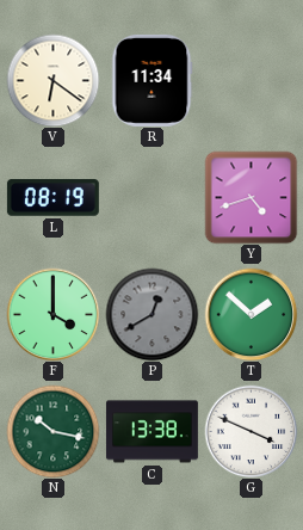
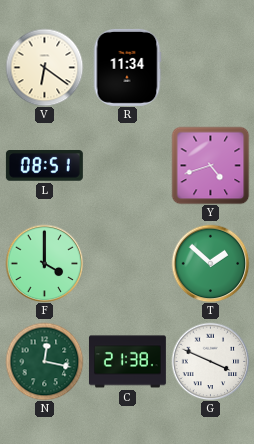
L: 08:19 -> 08:51 (44, 166)
P: 12:40 -> none (151, 314)
N: 10:17 -> 12:17 (44, 361)
C: 13:38 -> 21:38 (127, 362)
